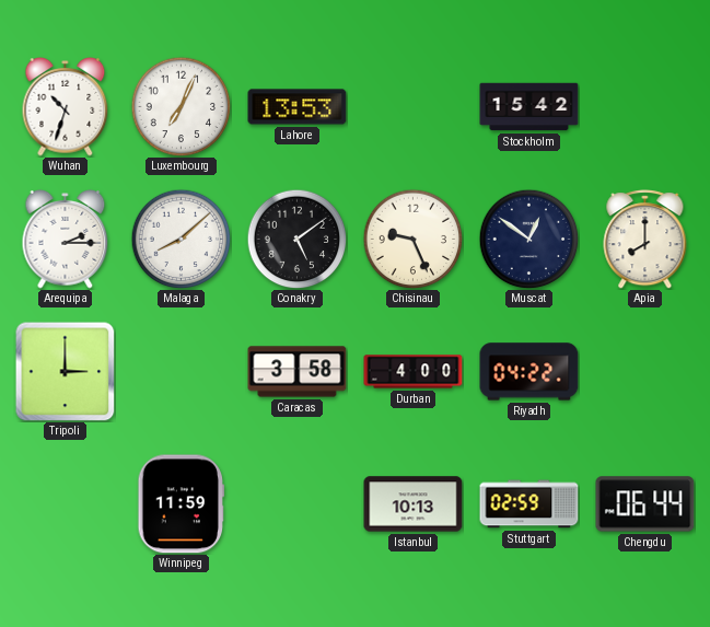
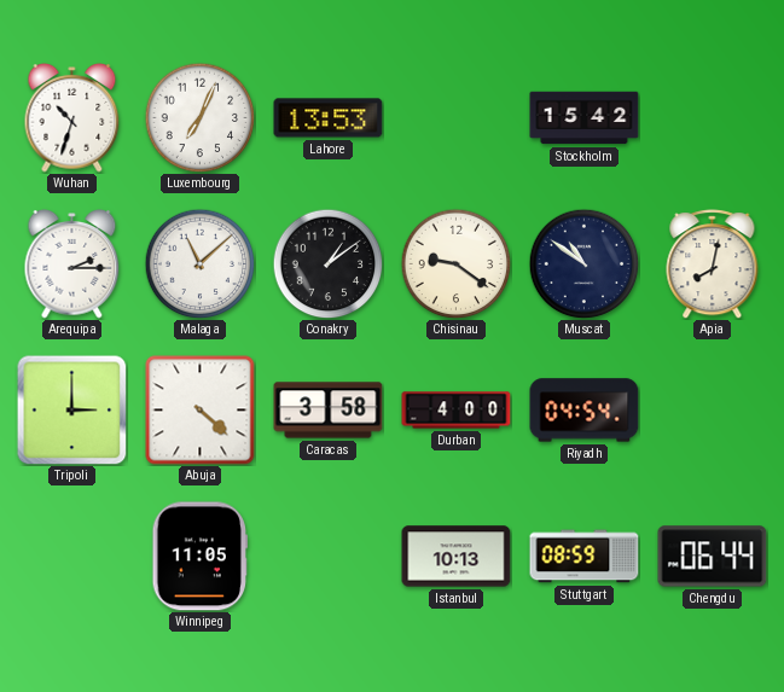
Malaga: 8:08 -> 11:08 (199, 263)
Conakry: 5:09 -> 1:09 (327, 263)
Chisinau: 9:26 -> 9:21 (455, 263)
Muscat: 12:51 -> 10:51 (583, 263)
Apia: 8:00 -> 8:02 (713, 264)
Abuja: none -> 4:22 (201, 411)
Riyadh: 04:22 -> 04:54 (585, 411)
Winnipeg: 11:59 -> 11:05 (201, 557)
Stuttgart: 02:59 -> 08:59 (585, 557)
